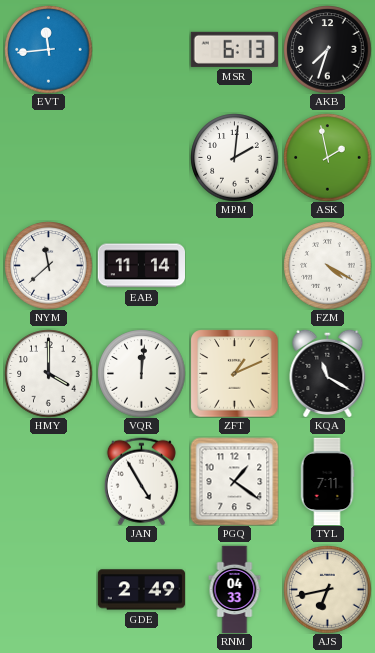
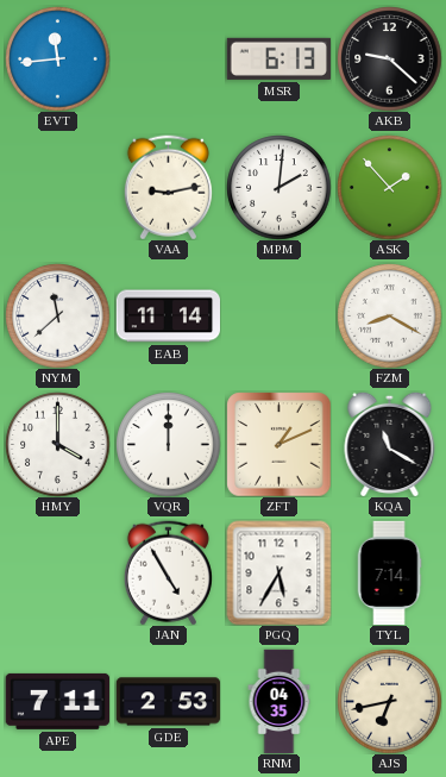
AKB: 7:33 -> 9:22 (389, 58)
VAA: none -> 9:13 (168, 187)
ASK: 1:58 -> 1:53 (389, 187)
FZM: 4:20 -> 8:20 (389, 315)
VQR: 12:01 -> 12:00 (168, 444)
PGQ: 1:21 -> 5:35 (278, 572)
TYL: 7:11 -> 7:14 (389, 572)
APE: none -> 7:11 (57, 701)
GDE: 2:49 -> 2:53 (168, 702)
RNM: 04:33 -> 04:35 (279, 701)
